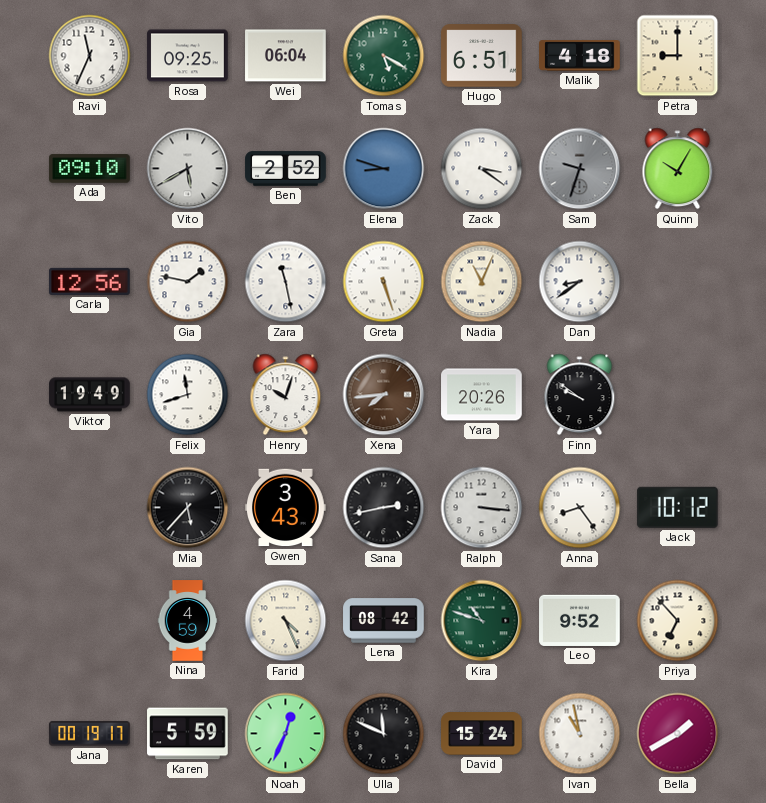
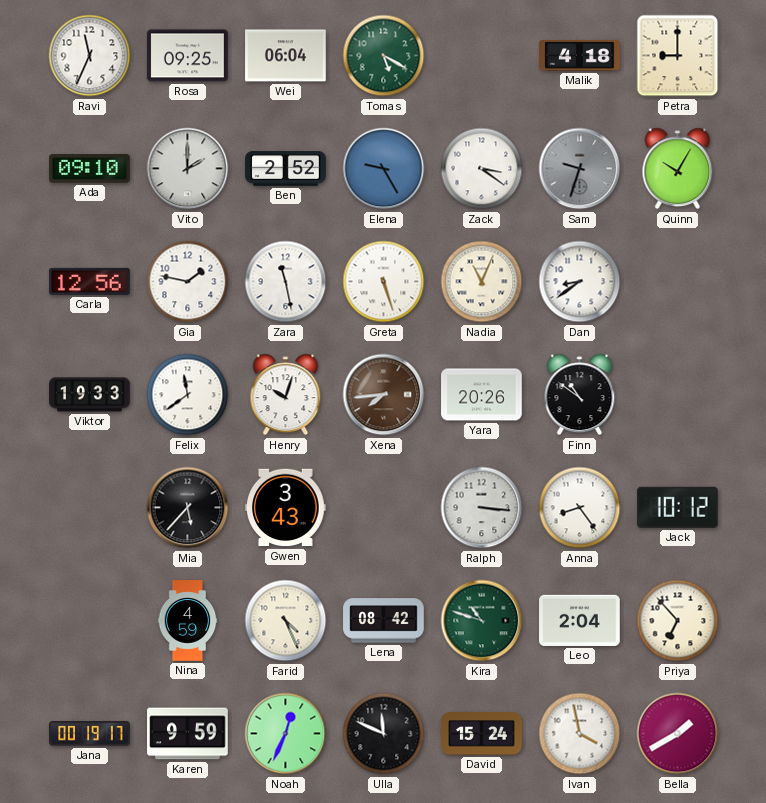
Hugo: 6:51 -> none (482, 56)
Vito: 5:40 -> 2:00 (188, 169)
Elena: 8:48 -> 9:25 (384, 169)
Viktor: 19:49 -> 19:33 (90, 395)
Felix: 11:42 -> 11:39 (188, 395)
Finn: 9:51 -> 10:51 (580, 395)
Sana: 2:43 -> none (384, 508)
Leo: 9:52 -> 2:04 (580, 620)
Karen: 5:59 -> 9:59 (188, 734)
Ivan: 10:58 -> 3:58 (580, 734)
